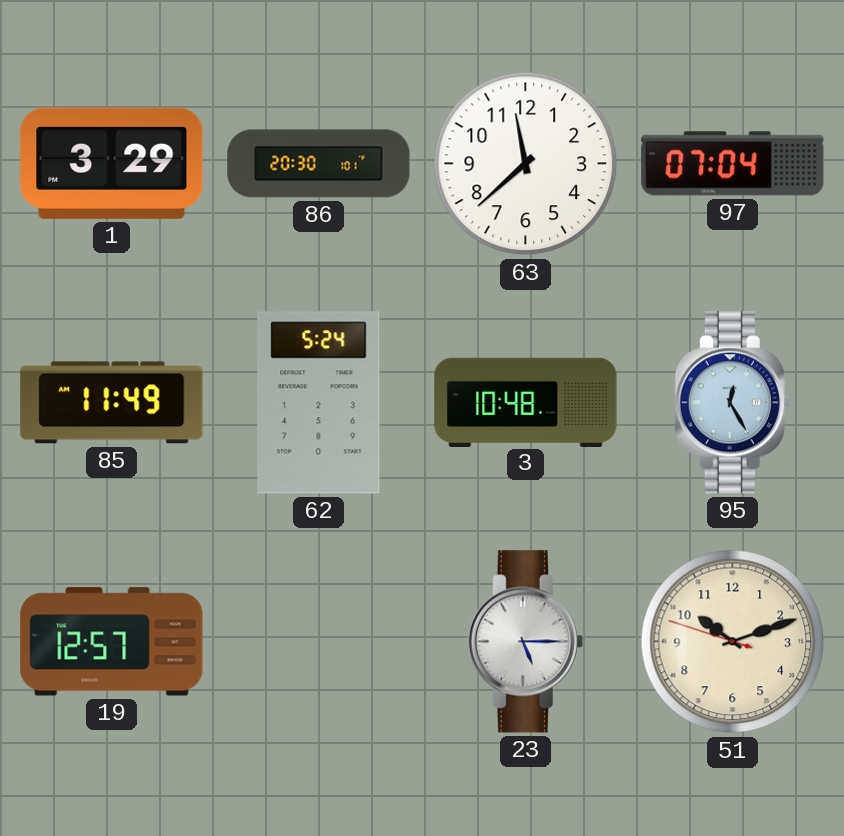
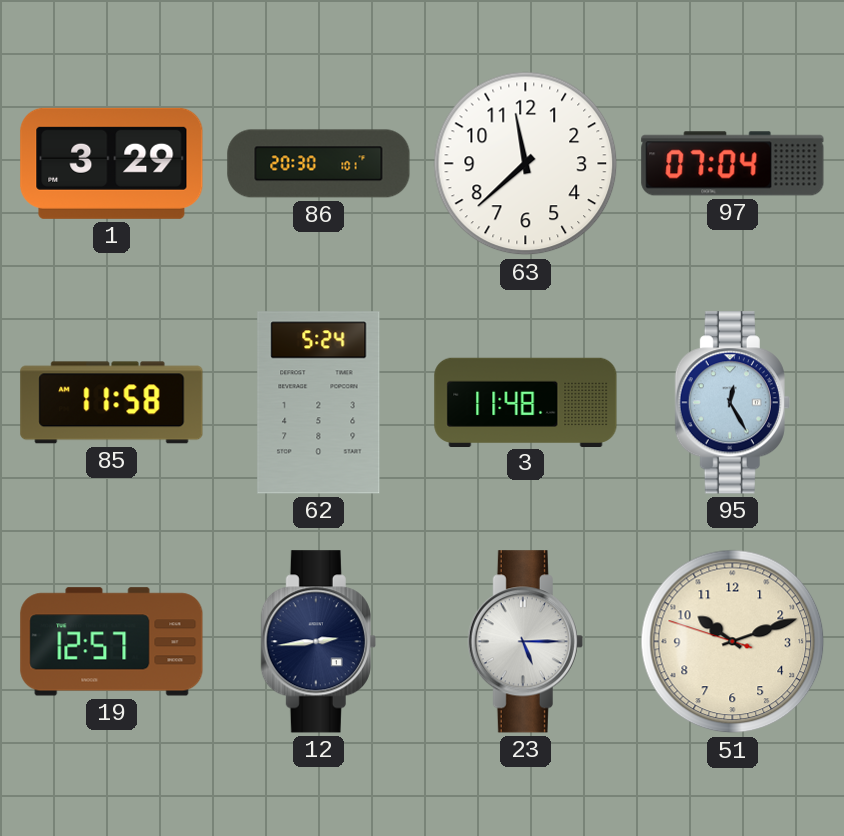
85: 11:49 -> 11:58 (112, 403)
3: 10:48 -> 11:48 (526, 402)
12: none -> 2:44 (318, 642)
